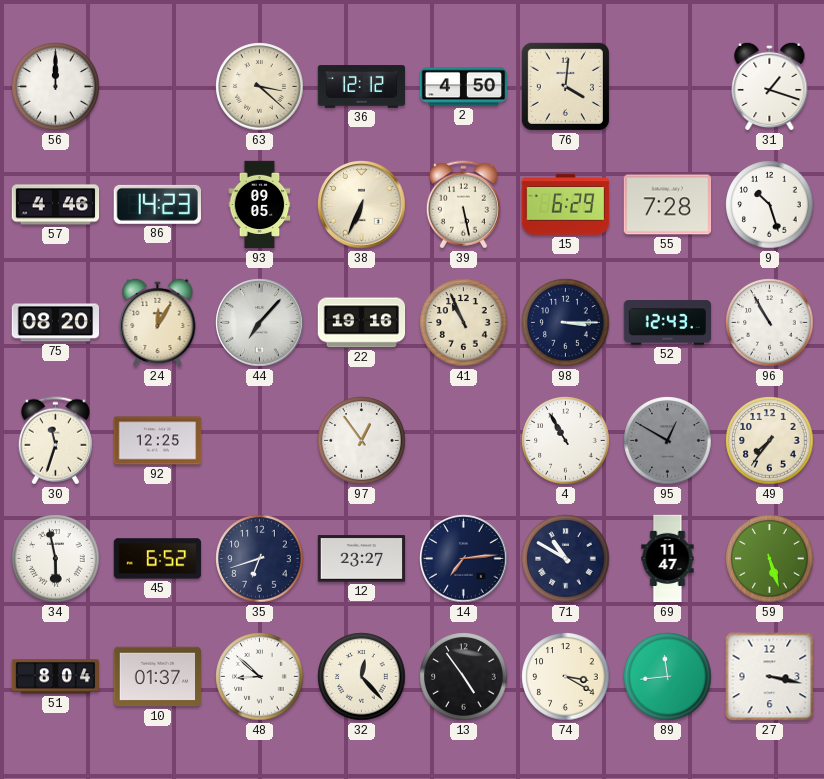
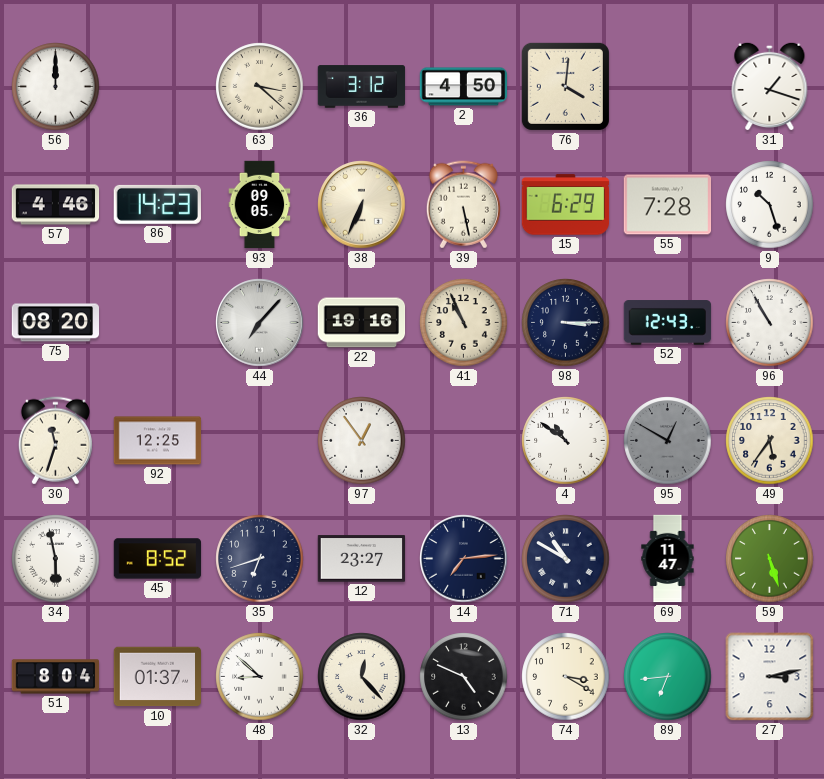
36: 12:12 -> 3:12 (362, 87)
24: 12:05 -> none (158, 322)
4: 10:55 -> 10:51 (566, 441)
49: 7:36 -> 5:36 (770, 441)
45: 6:52 -> 8:52 (158, 559)
13: 4:54 -> 4:49 (464, 677)
89: 11:44 -> 6:44 (668, 677)
27: 3:17 -> 3:13 (770, 677)
